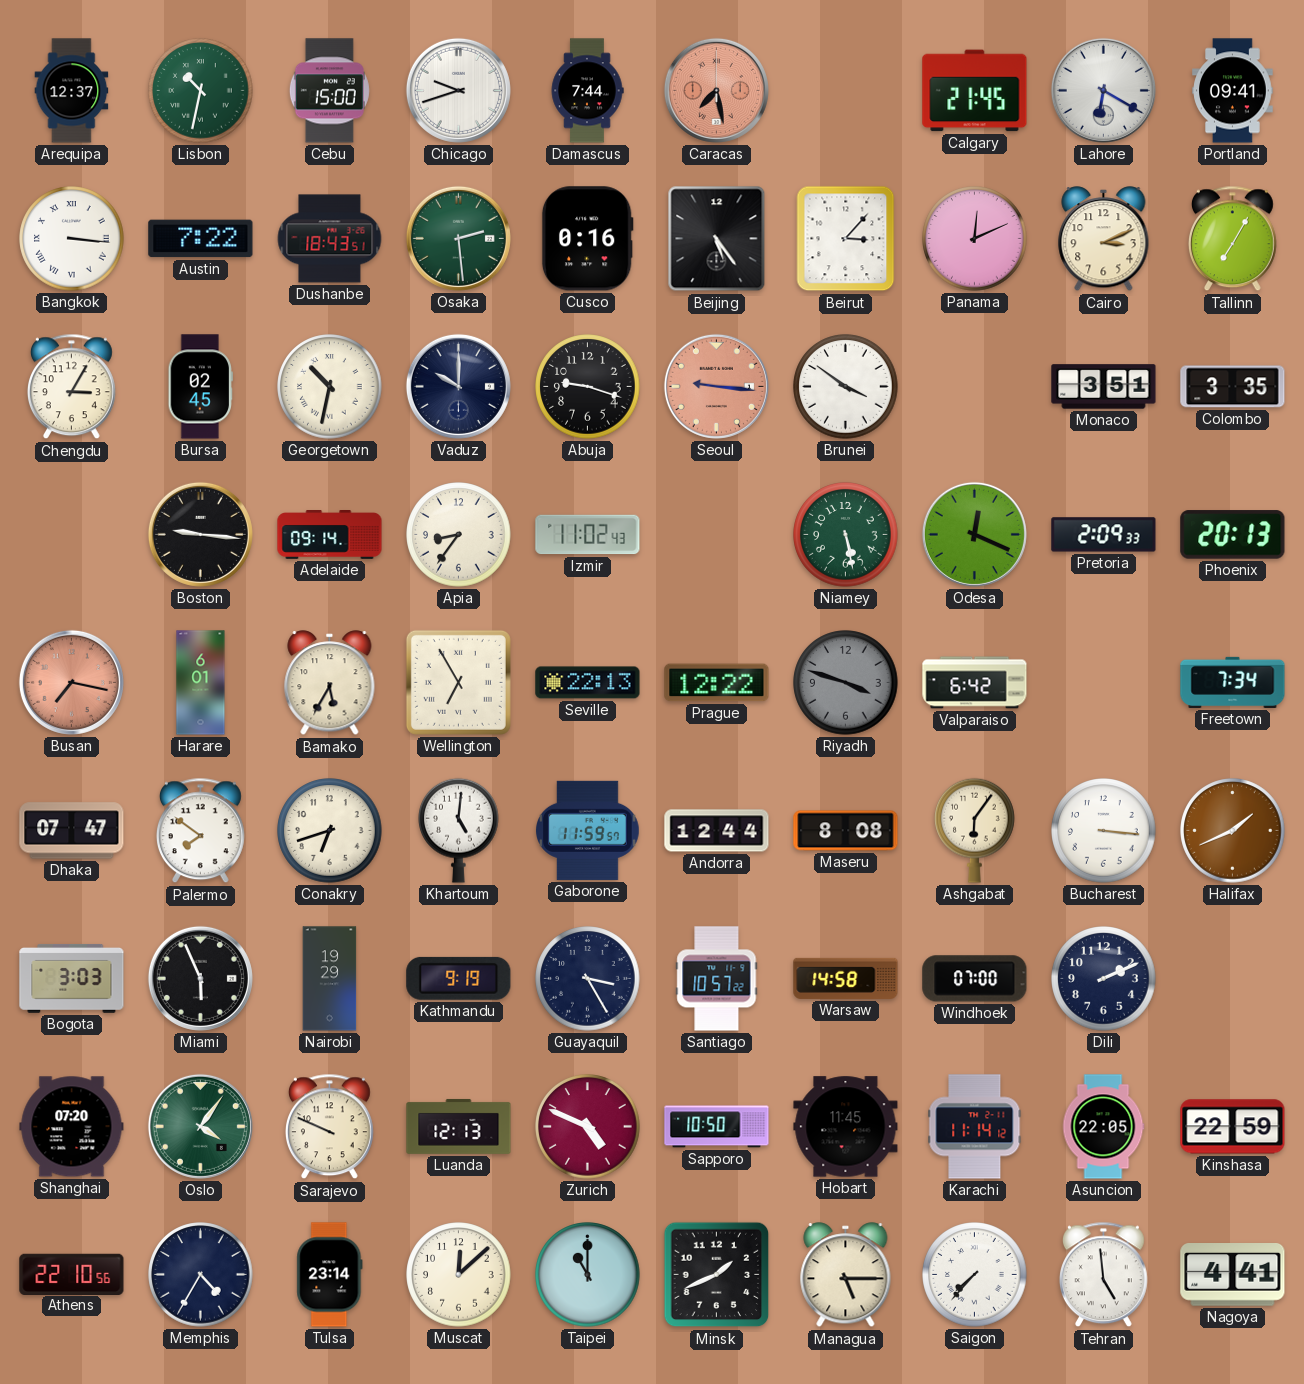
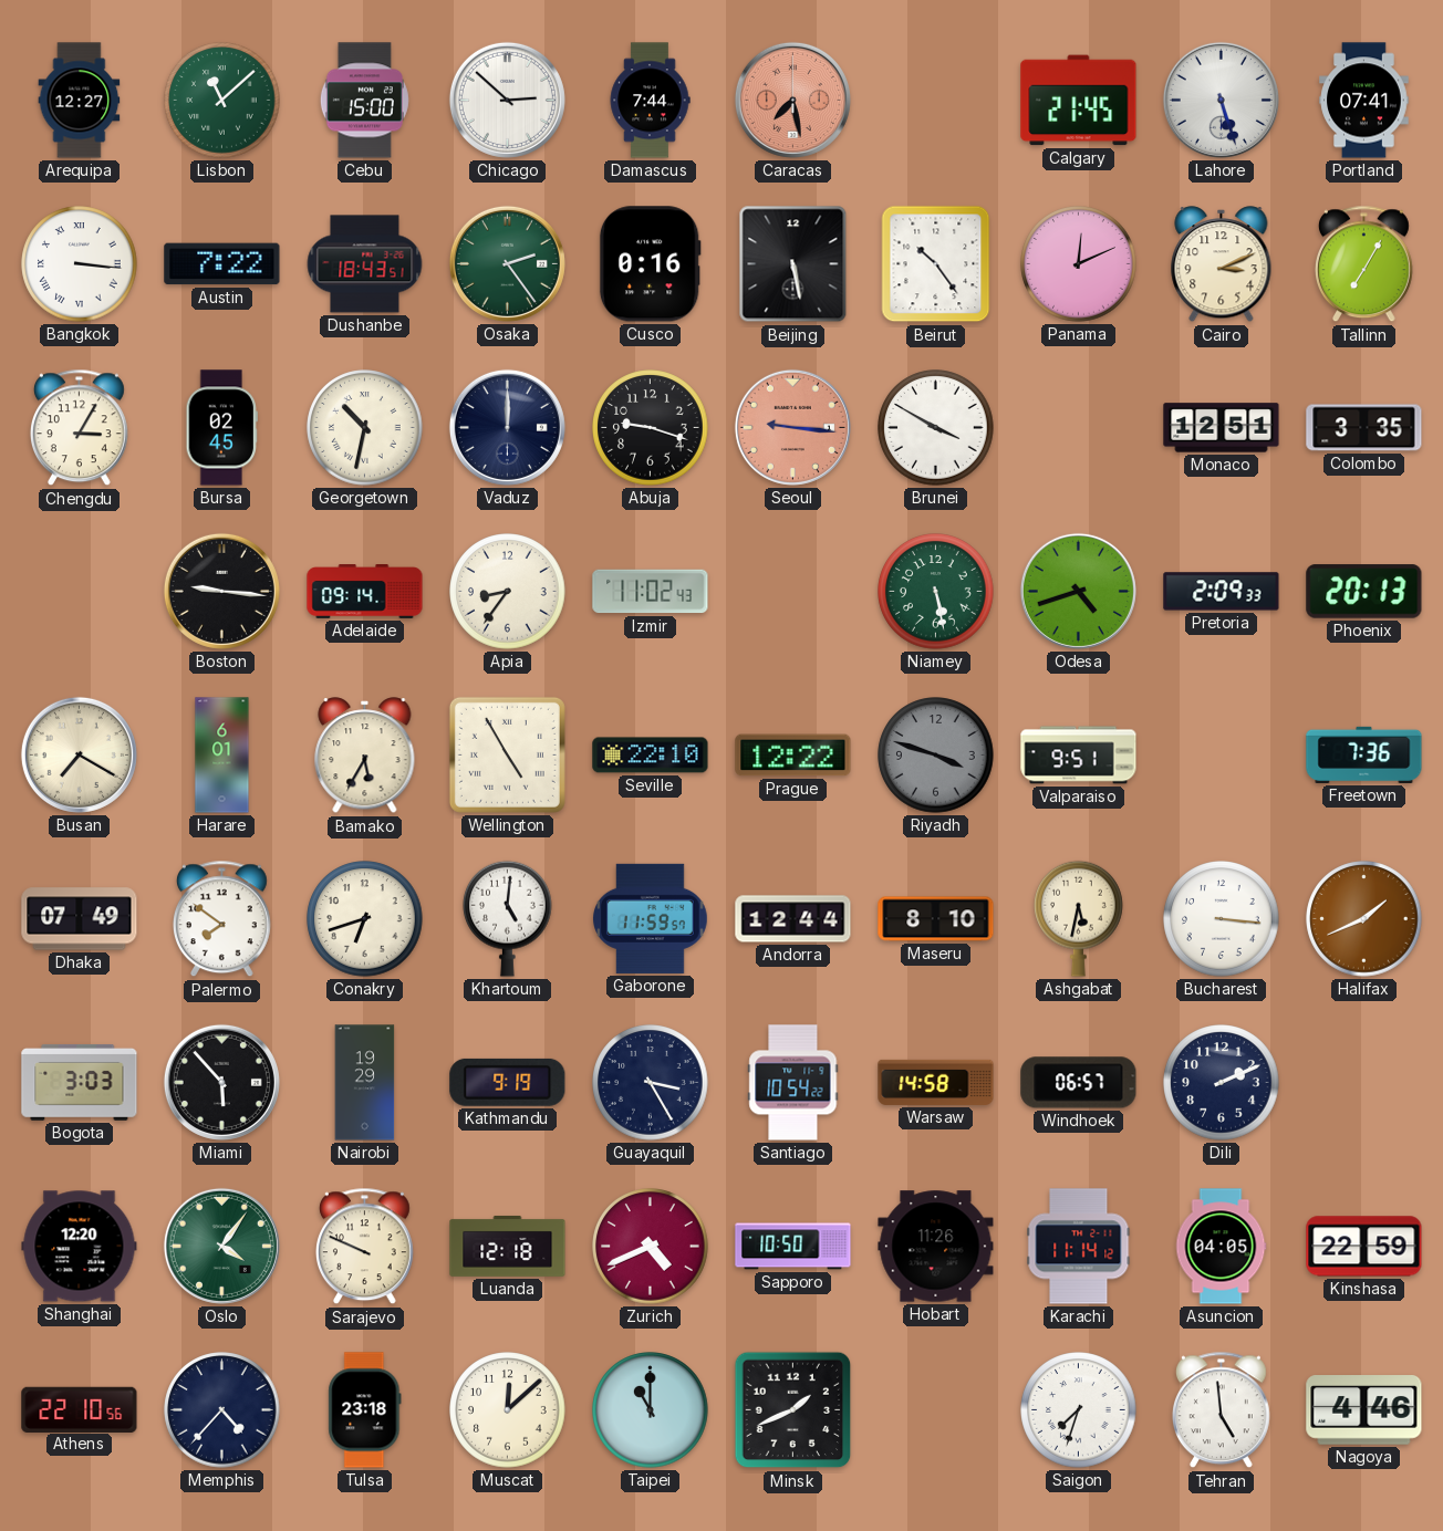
Arequipa: 12:37 -> 12:27 (80, 101)
Lisbon: 10:32 -> 11:08 (222, 101)
Chicago: 9:42 -> 2:52 (507, 100)
Lahore: 6:20 -> 5:27 (1221, 100)
Portland: 09:41 -> 07:41 (1364, 101)
Osaka: 2:29 -> 2:24 (507, 263)
Beijing: 5:24 -> 5:28 (793, 264)
Beirut: 3:07 -> 10:24 (936, 264)
Vaduz: 10:00 -> 12:00 (507, 427)
Brunei: 3:51 -> 3:50 (936, 428)
Monaco: 3:51 -> 12:51 (1222, 428)
Odesa: 12:19 -> 4:42 (1078, 591)
Busan: 7:17 -> 7:20 (79, 754)
Busan dial: salmon -> cream (79, 754)
Wellington: 6:55 -> 4:55 (507, 754)
Seville: 22:13 -> 22:10 (651, 756)
Valparaiso: 6:42 -> 9:51 (1079, 756)
Freetown: 7:34 -> 7:36 (1364, 754)
Dhaka: 07:47 -> 07:49 (80, 919)
Maseru: 8:08 -> 8:10 (936, 919)
Ashgabat: 6:06 -> 5:32 (1079, 918)
Miami: 5:56 -> 5:53 (221, 1082)
Santiago: 10:57 -> 10:54 (793, 1083)
Windhoek: 07:00 -> 06:57 (1079, 1083)
Shanghai: 07:20 -> 12:20 (80, 1247)
Luanda: 12:13 -> 12:18 (508, 1246)
Zurich: 4:49 -> 4:41 (651, 1247)
Hobart: 11:45 -> 11:26 (936, 1247)
Asuncion: 22:05 -> 04:05 (1221, 1247)
Memphis: 4:35 -> 4:37 (222, 1410)
Tulsa: 23:14 -> 23:18 (365, 1410)
Managua: 5:15 -> none (846, 1275)
Saigon: 7:37 -> 7:33 (1079, 1410)
Nagoya: 4:41 -> 4:46 (1364, 1410)
